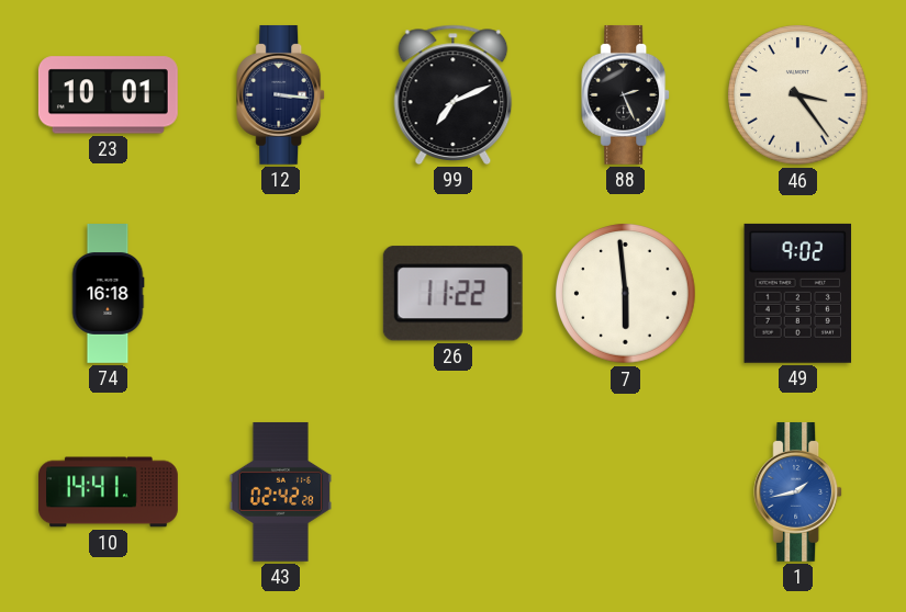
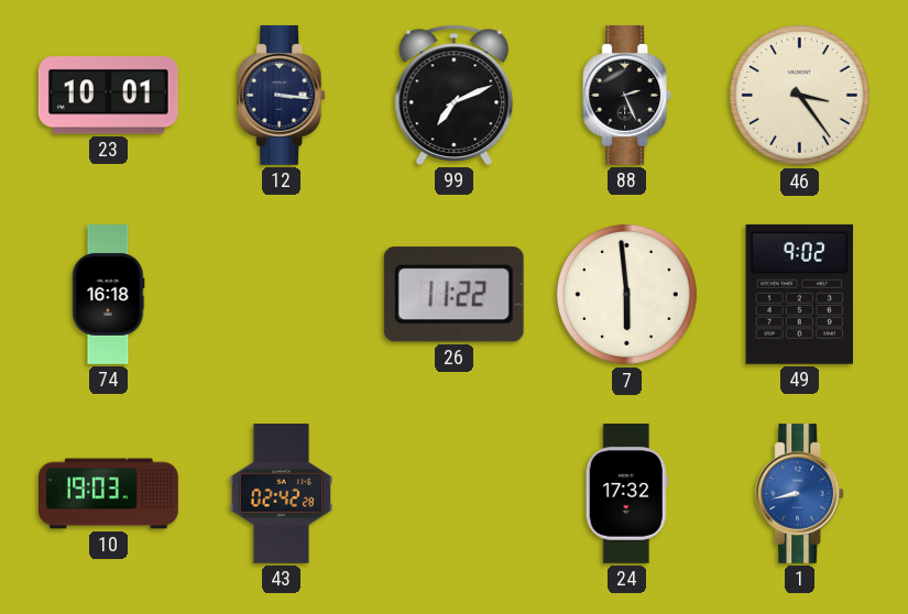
10: 14:41 -> 19:03 (109, 494)
24: none -> 17:32 (626, 493)
1: 1:43 -> 8:43 (800, 493)
